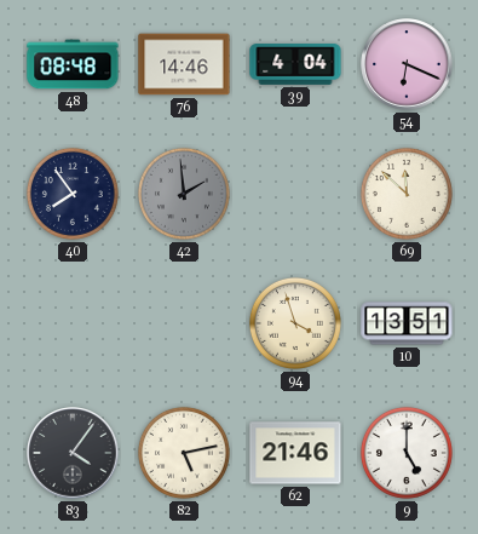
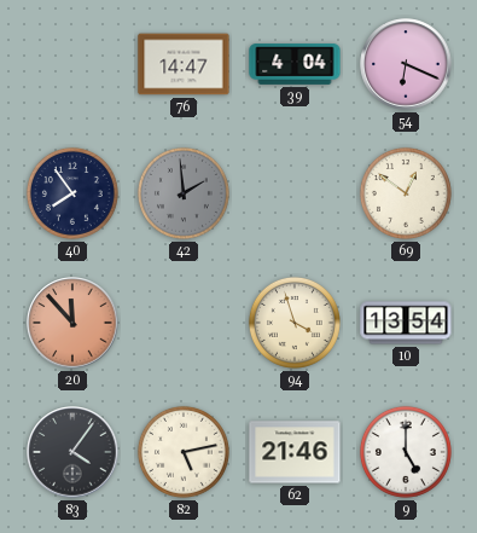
48: 08:48 -> none (73, 64)
76: 14:46 -> 14:47 (184, 64)
69: 11:52 -> 12:51 (406, 193)
20: none -> 11:53 (72, 323)
10: 13:51 -> 13:54 (406, 323)
